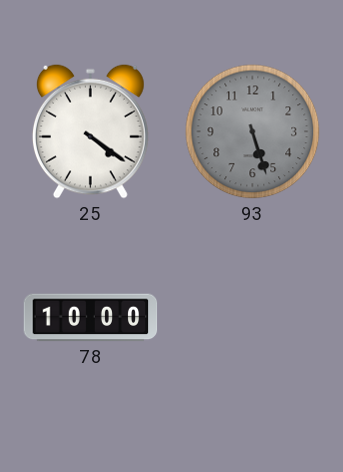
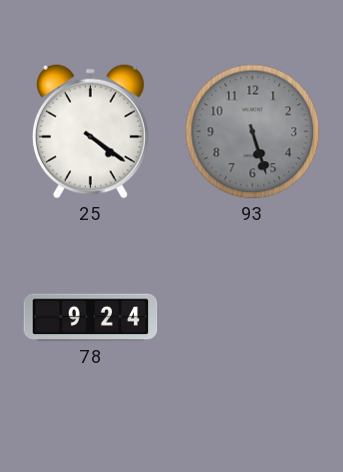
78: 10:00 -> 9:24 (91, 318)
